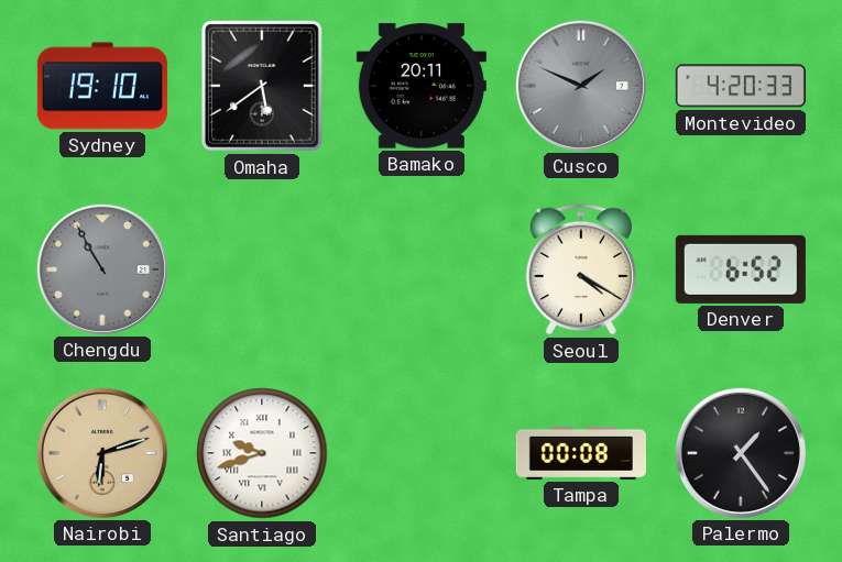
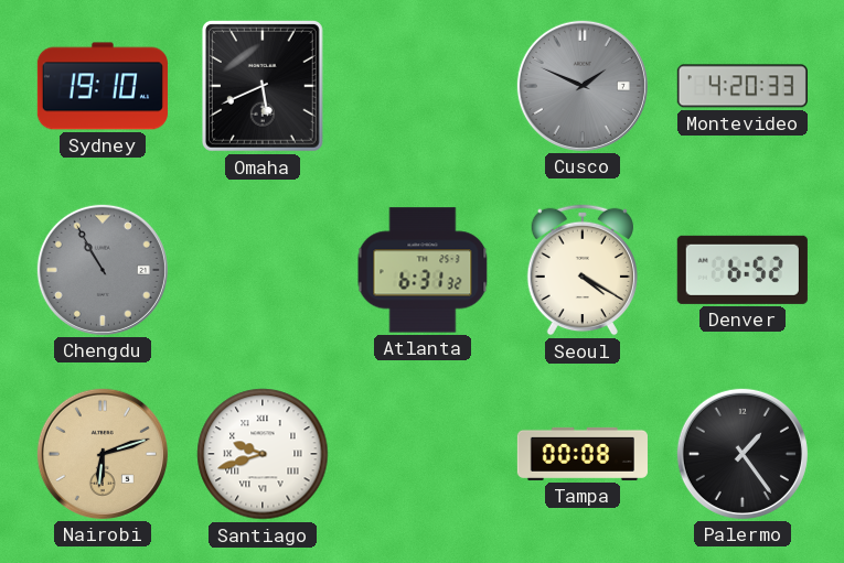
Omaha: 5:39 -> 5:41 (263, 86)
Bamako: 20:11 -> none (422, 86)
Atlanta: none -> 6:31 (423, 270)
